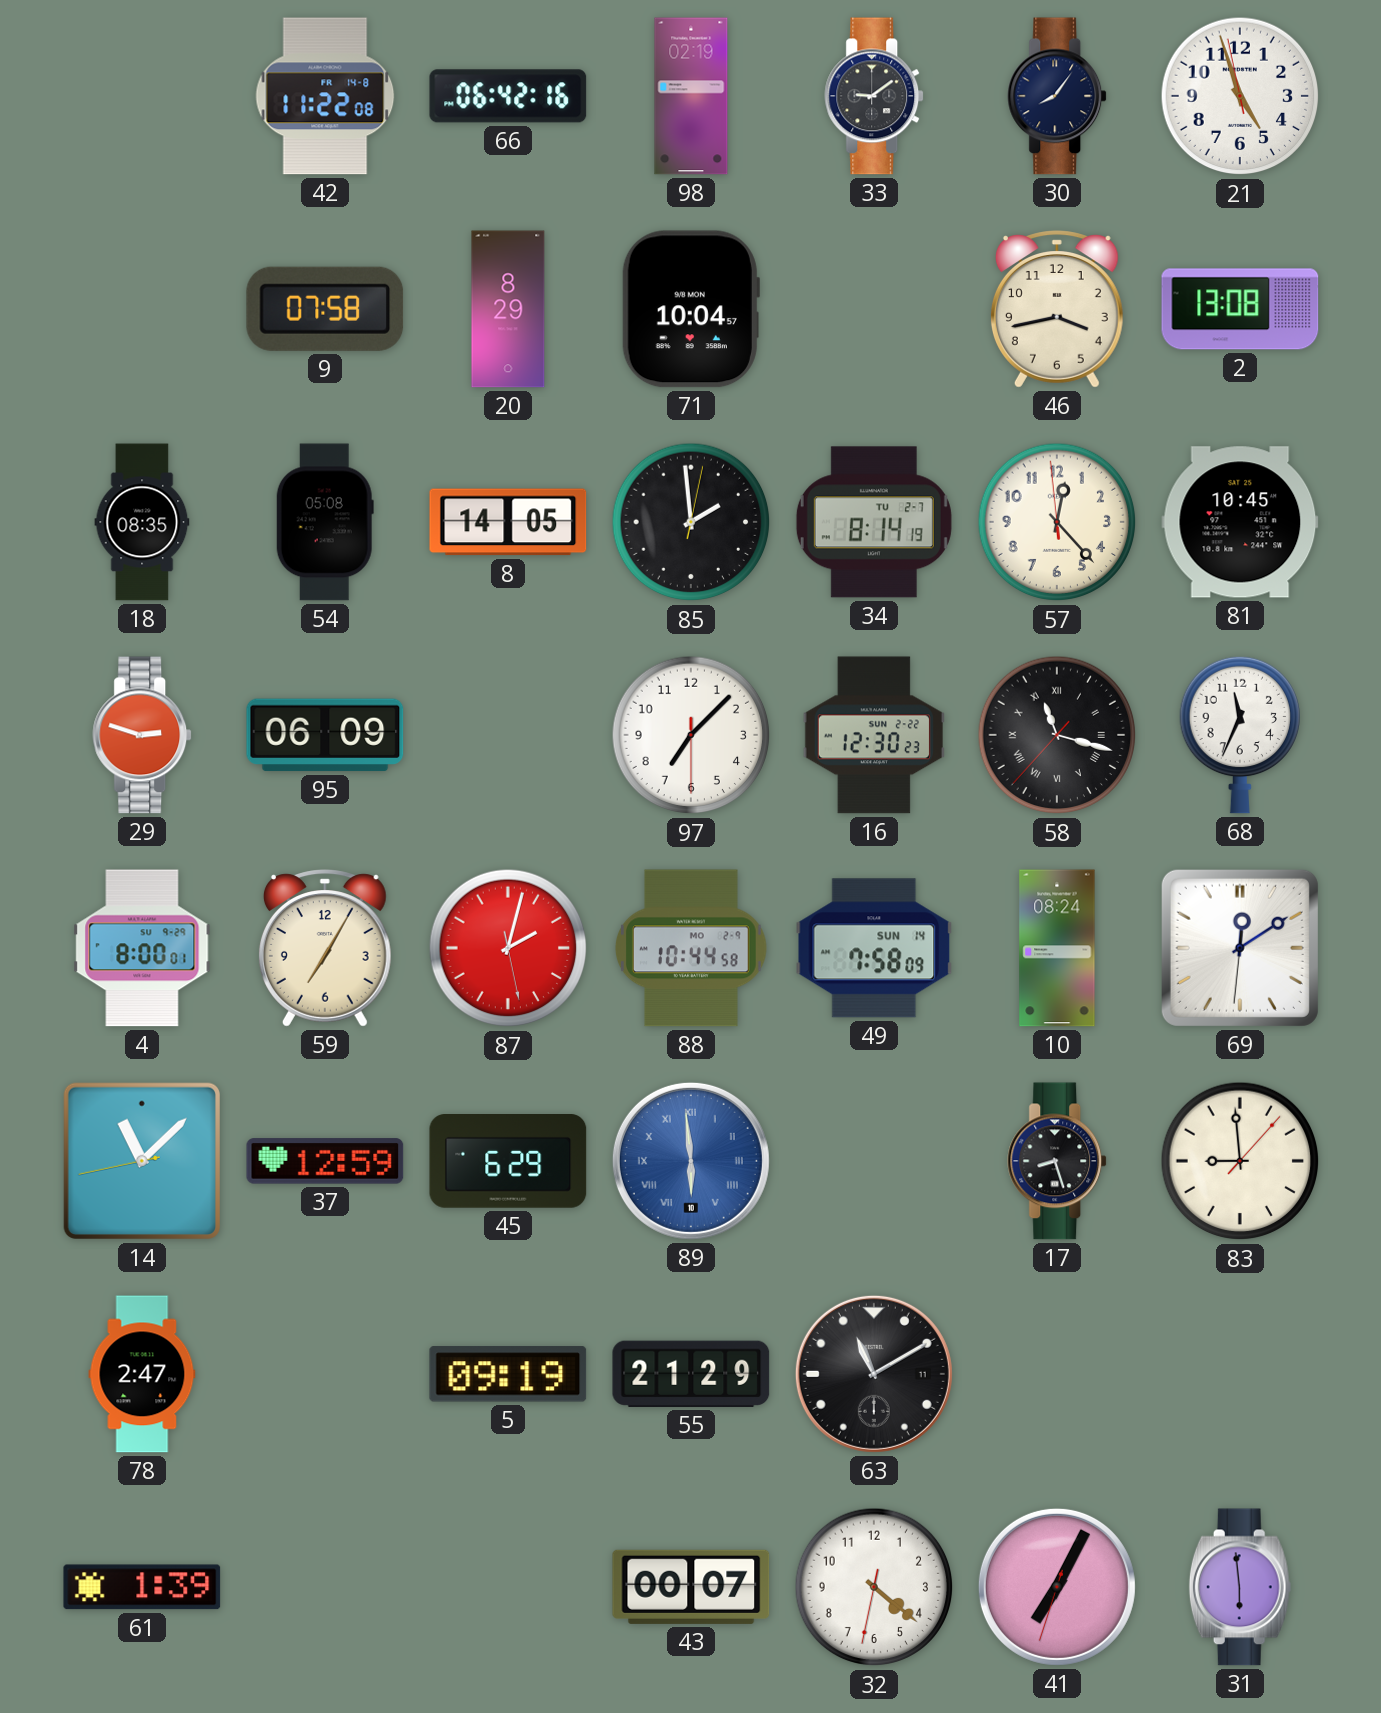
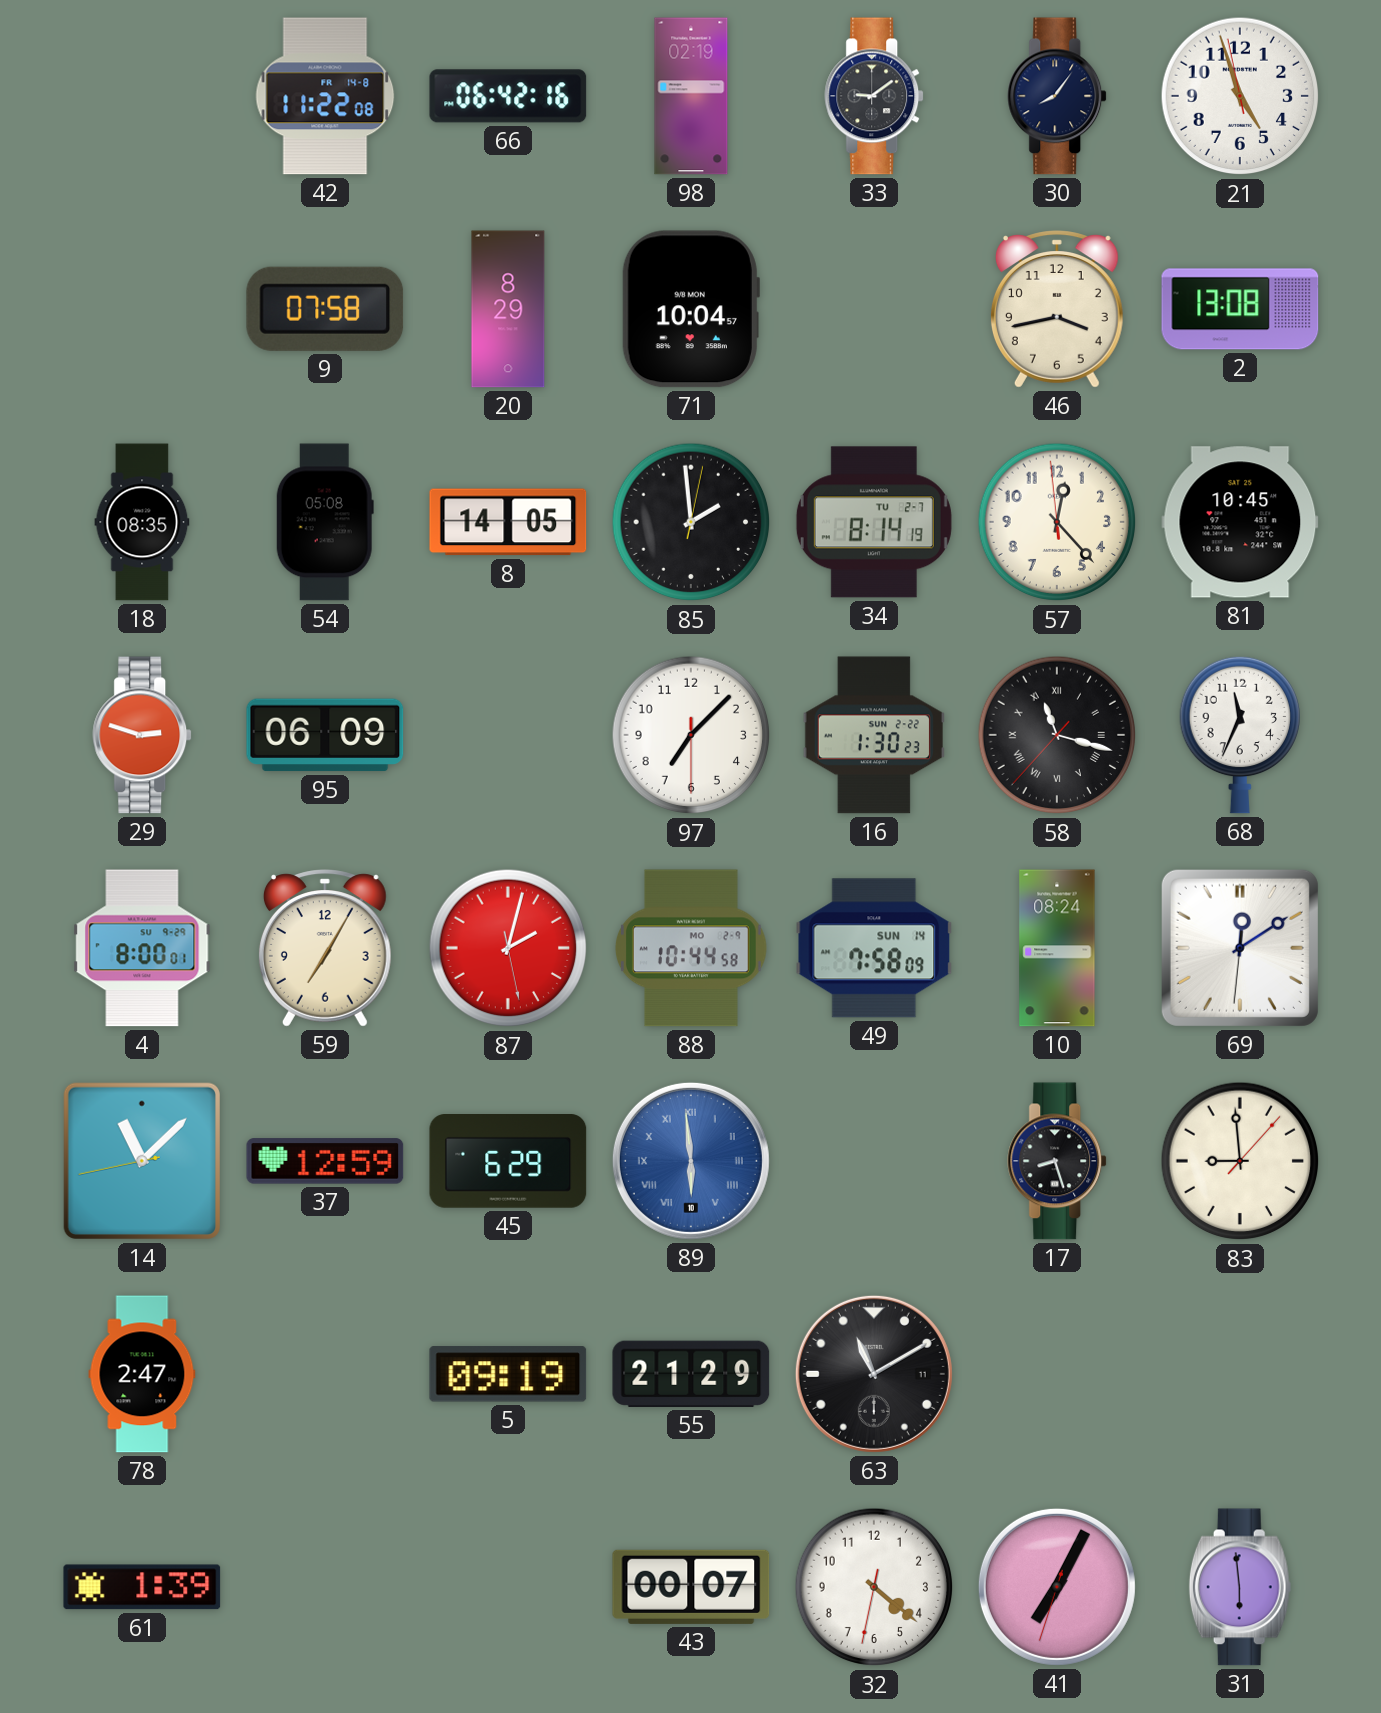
16: 12:30 -> 1:30 (874, 735)
